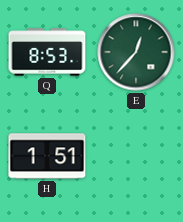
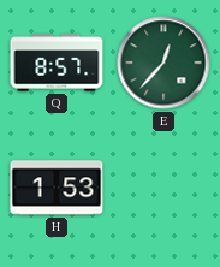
Q: 8:53 -> 8:57 (57, 63)
H: 1:51 -> 1:53 (57, 188)
